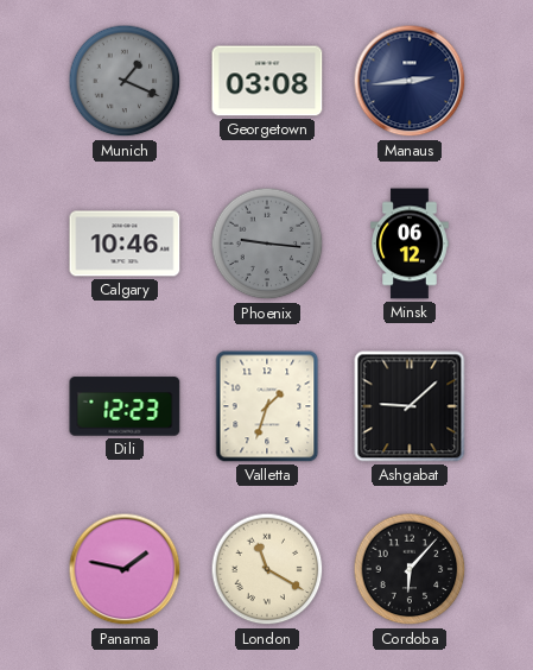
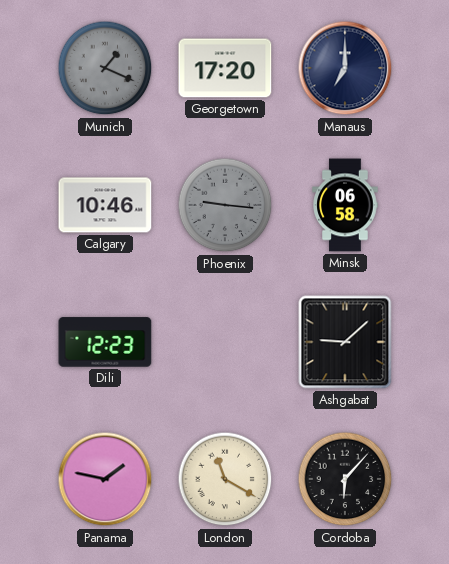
Georgetown: 03:08 -> 17:20 (225, 68)
Manaus: 2:44 -> 7:00 (345, 68)
Minsk: 06:12 -> 06:58 (345, 205)
Valletta: 1:33 -> none (267, 406)
